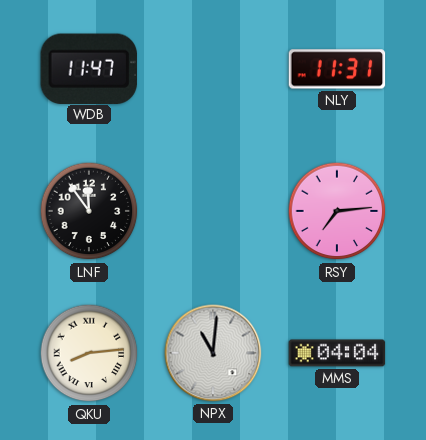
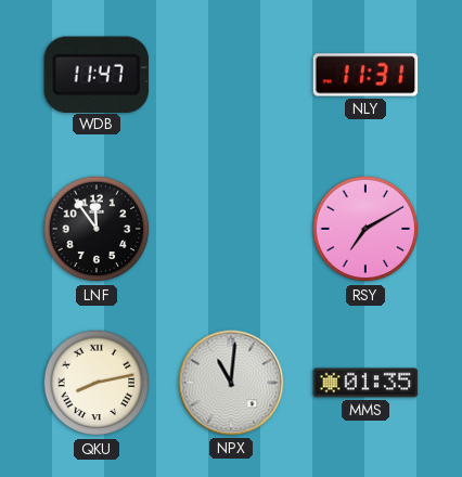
RSY: 7:14 -> 7:10 (365, 229)
QKU: 8:14 -> 8:13 (97, 383)
MMS: 04:04 -> 01:35 (365, 383)
